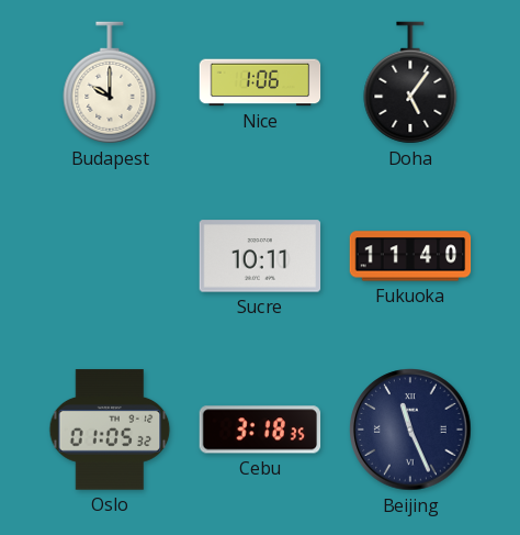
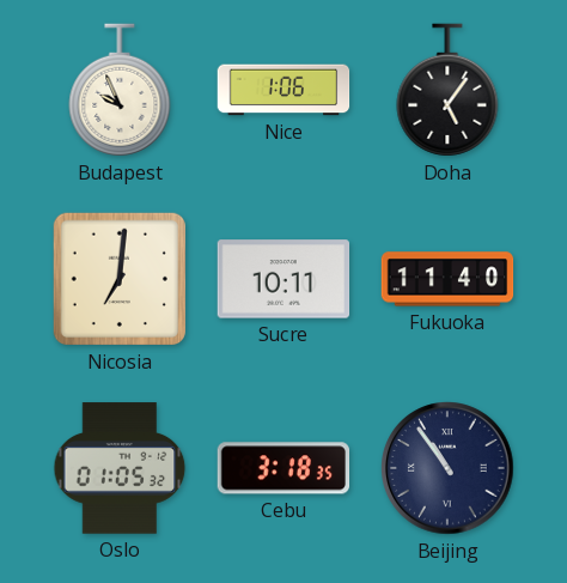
Budapest: 10:00 -> 9:56 (120, 90)
Nicosia: none -> 7:01 (120, 279)
Beijing: 11:26 -> 10:54 (447, 468)
